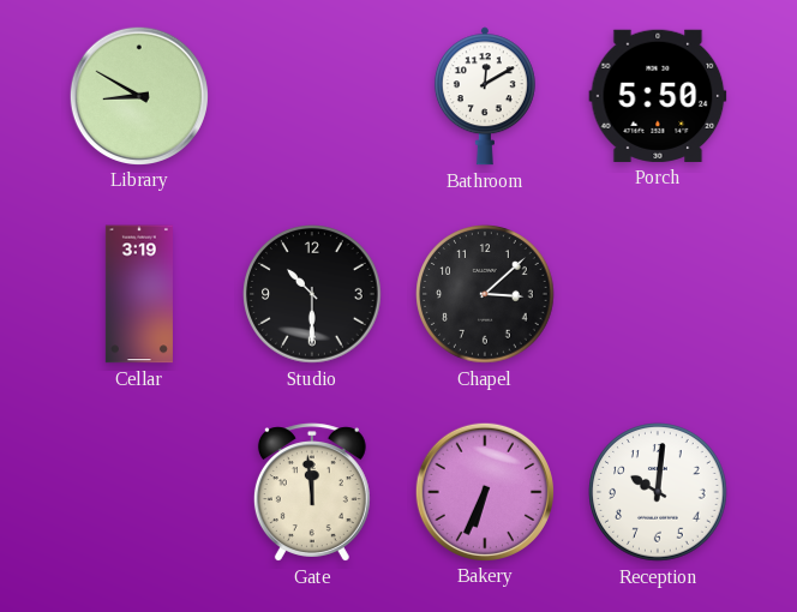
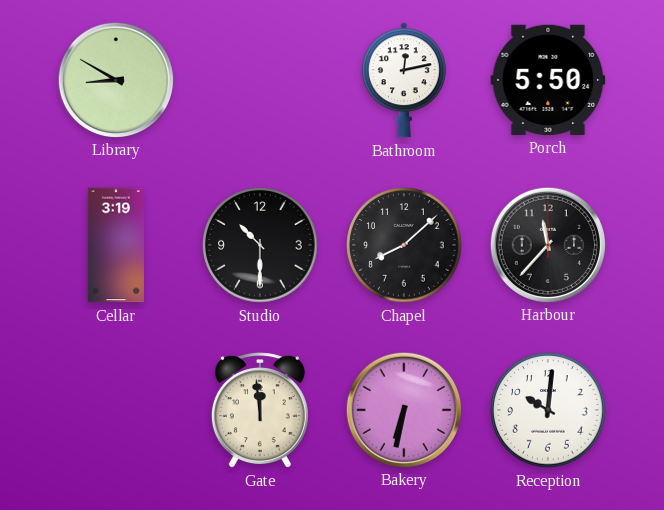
Bathroom: 12:10 -> 12:13 (404, 80)
Chapel: 3:08 -> 8:08 (404, 245)
Harbour: none -> 11:37 (547, 244)
Bakery: 6:34 -> 6:32 (403, 409)
